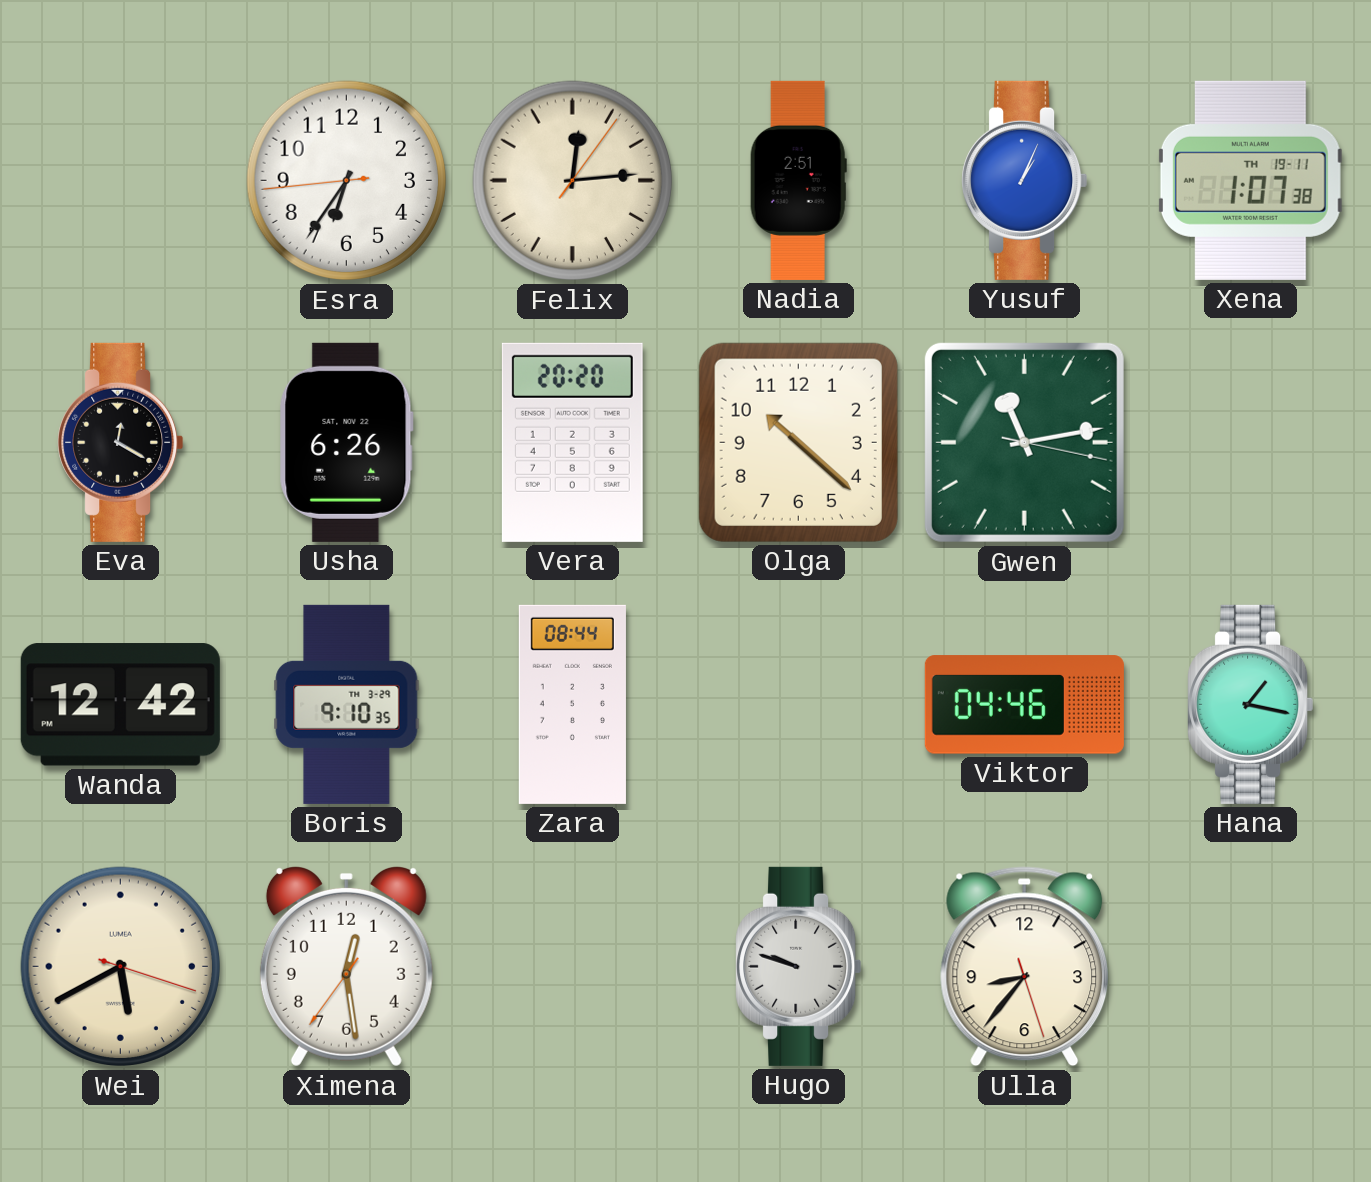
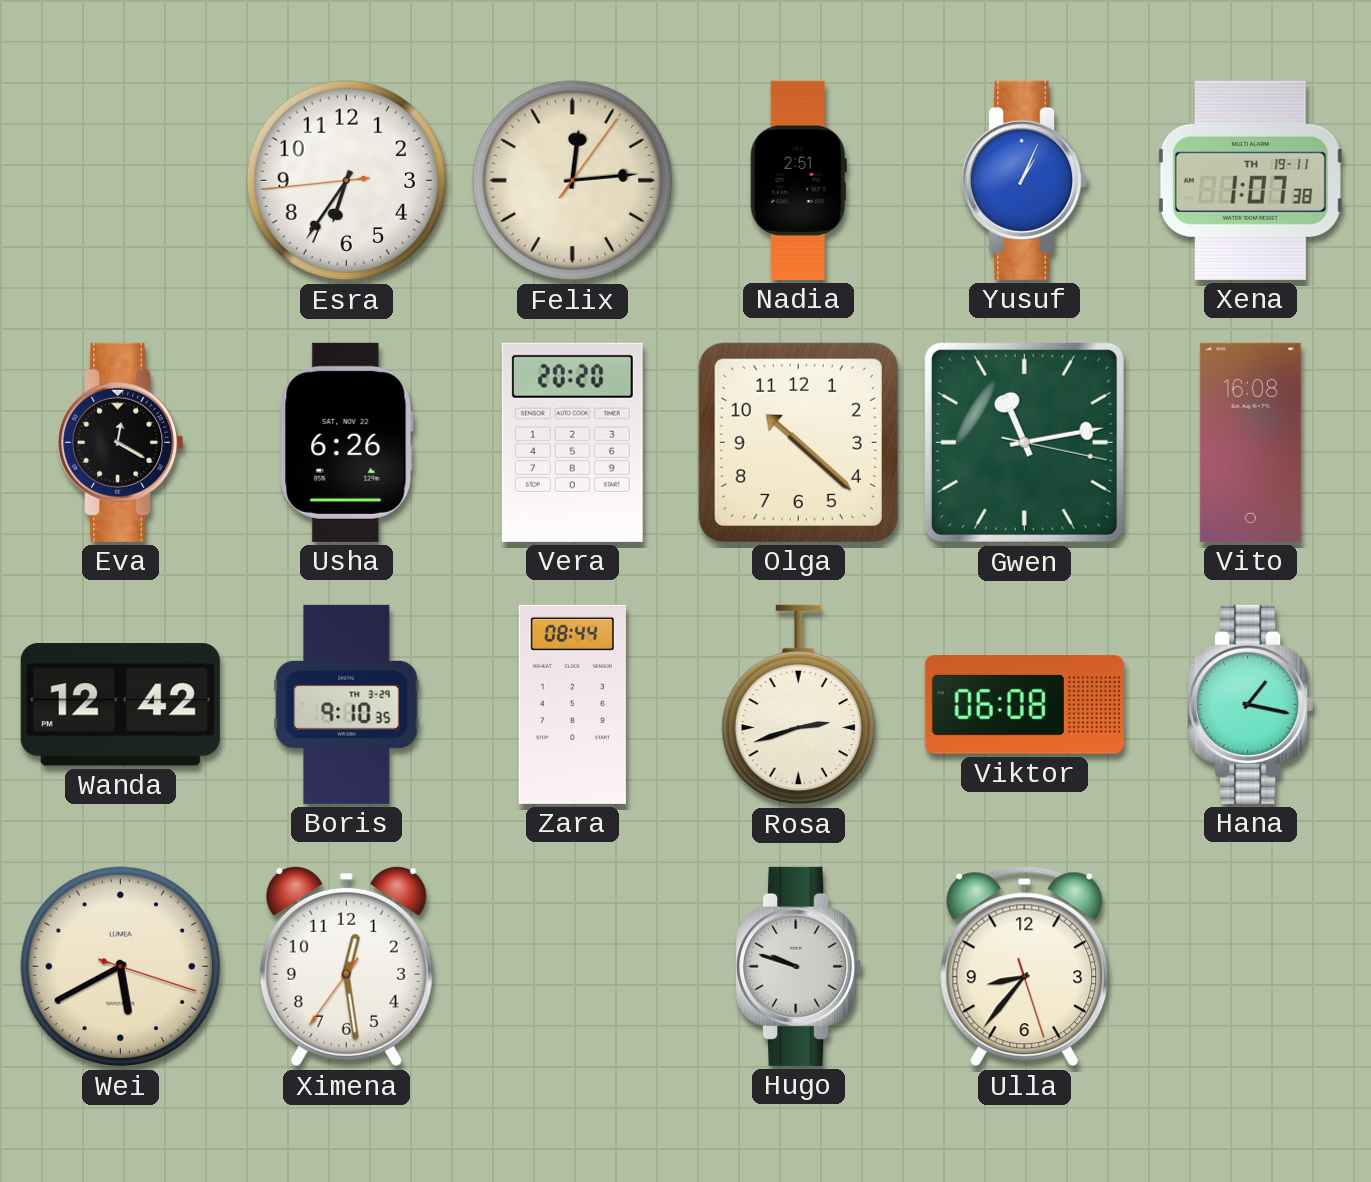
Vito: none -> 16:08 (1250, 442)
Rosa: none -> 2:42 (798, 705)
Viktor: 04:46 -> 06:08 (1024, 705)
